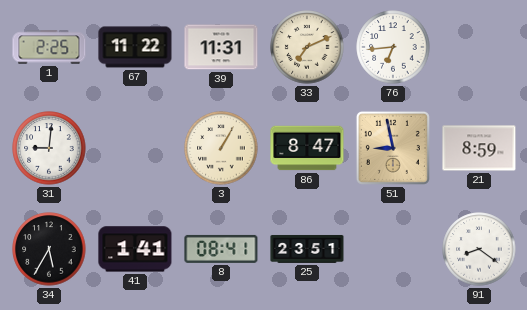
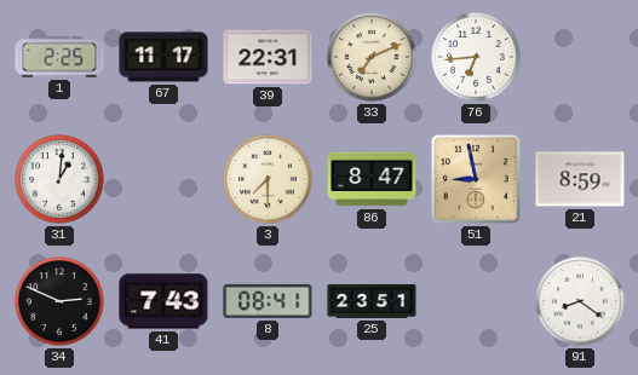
67: 11:22 -> 11:17 (163, 57)
39: 11:31 -> 22:31 (268, 57)
31: 9:01 -> 1:01 (59, 179)
3: 1:05 -> 7:30 (268, 179)
34: 5:35 -> 2:49 (59, 301)
41: 1:41 -> 7:43 (163, 301)
